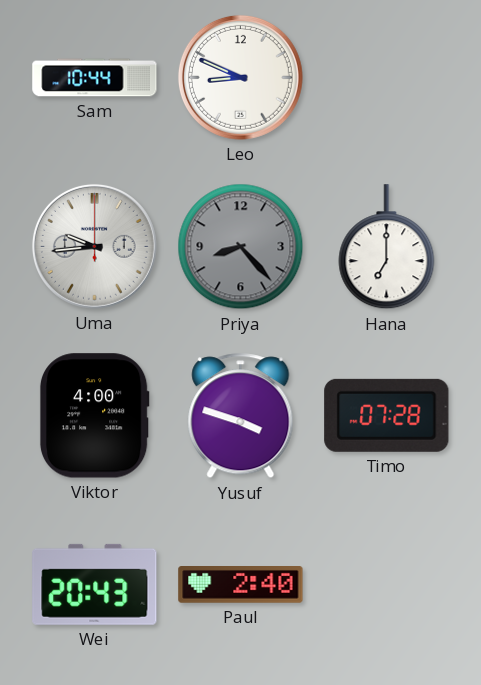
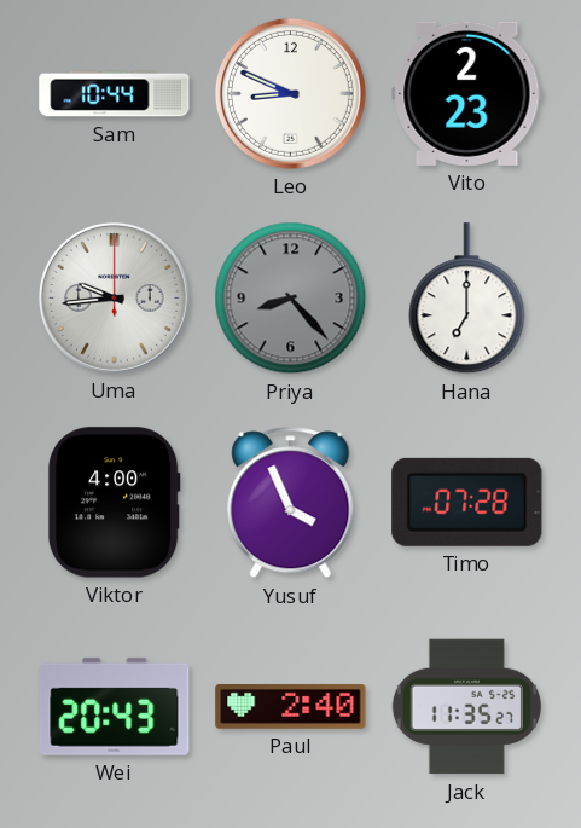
Vito: none -> 2:23 (467, 93)
Yusuf: 3:48 -> 3:56 (291, 503)
Jack: none -> 11:35 (466, 707)
